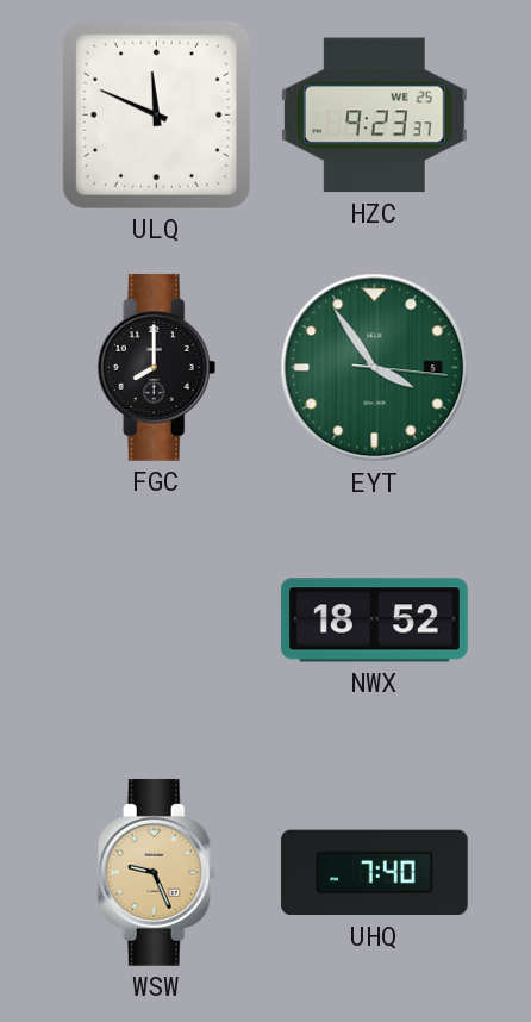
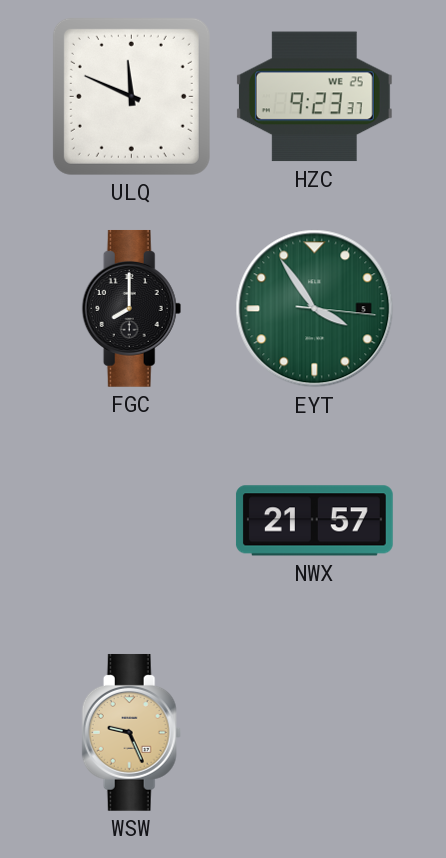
NWX: 18:52 -> 21:57 (314, 521)
UHQ: 7:40 -> none (374, 873)
